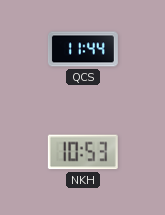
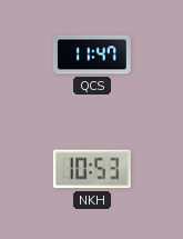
QCS: 11:44 -> 11:47 (92, 54)
